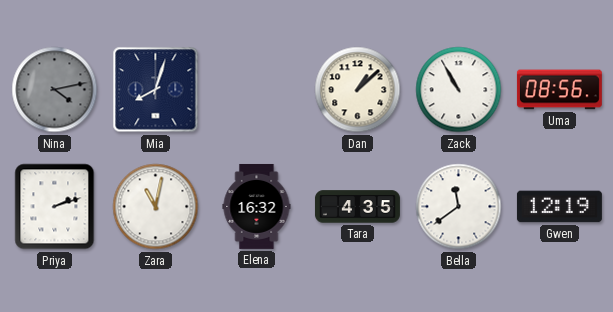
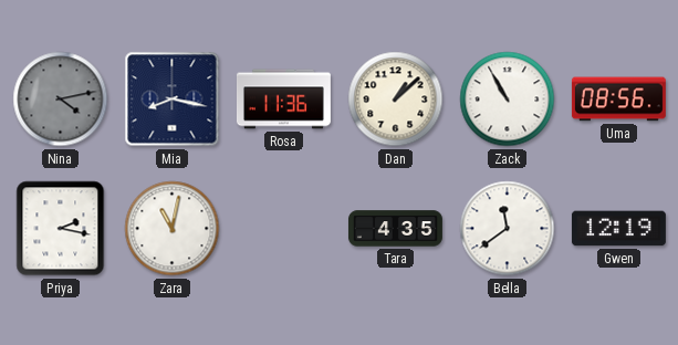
Mia: 8:03 -> 8:17 (173, 100)
Rosa: none -> 11:36 (283, 100)
Priya: 2:12 -> 2:17 (61, 229)
Elena: 16:32 -> none (257, 206)
